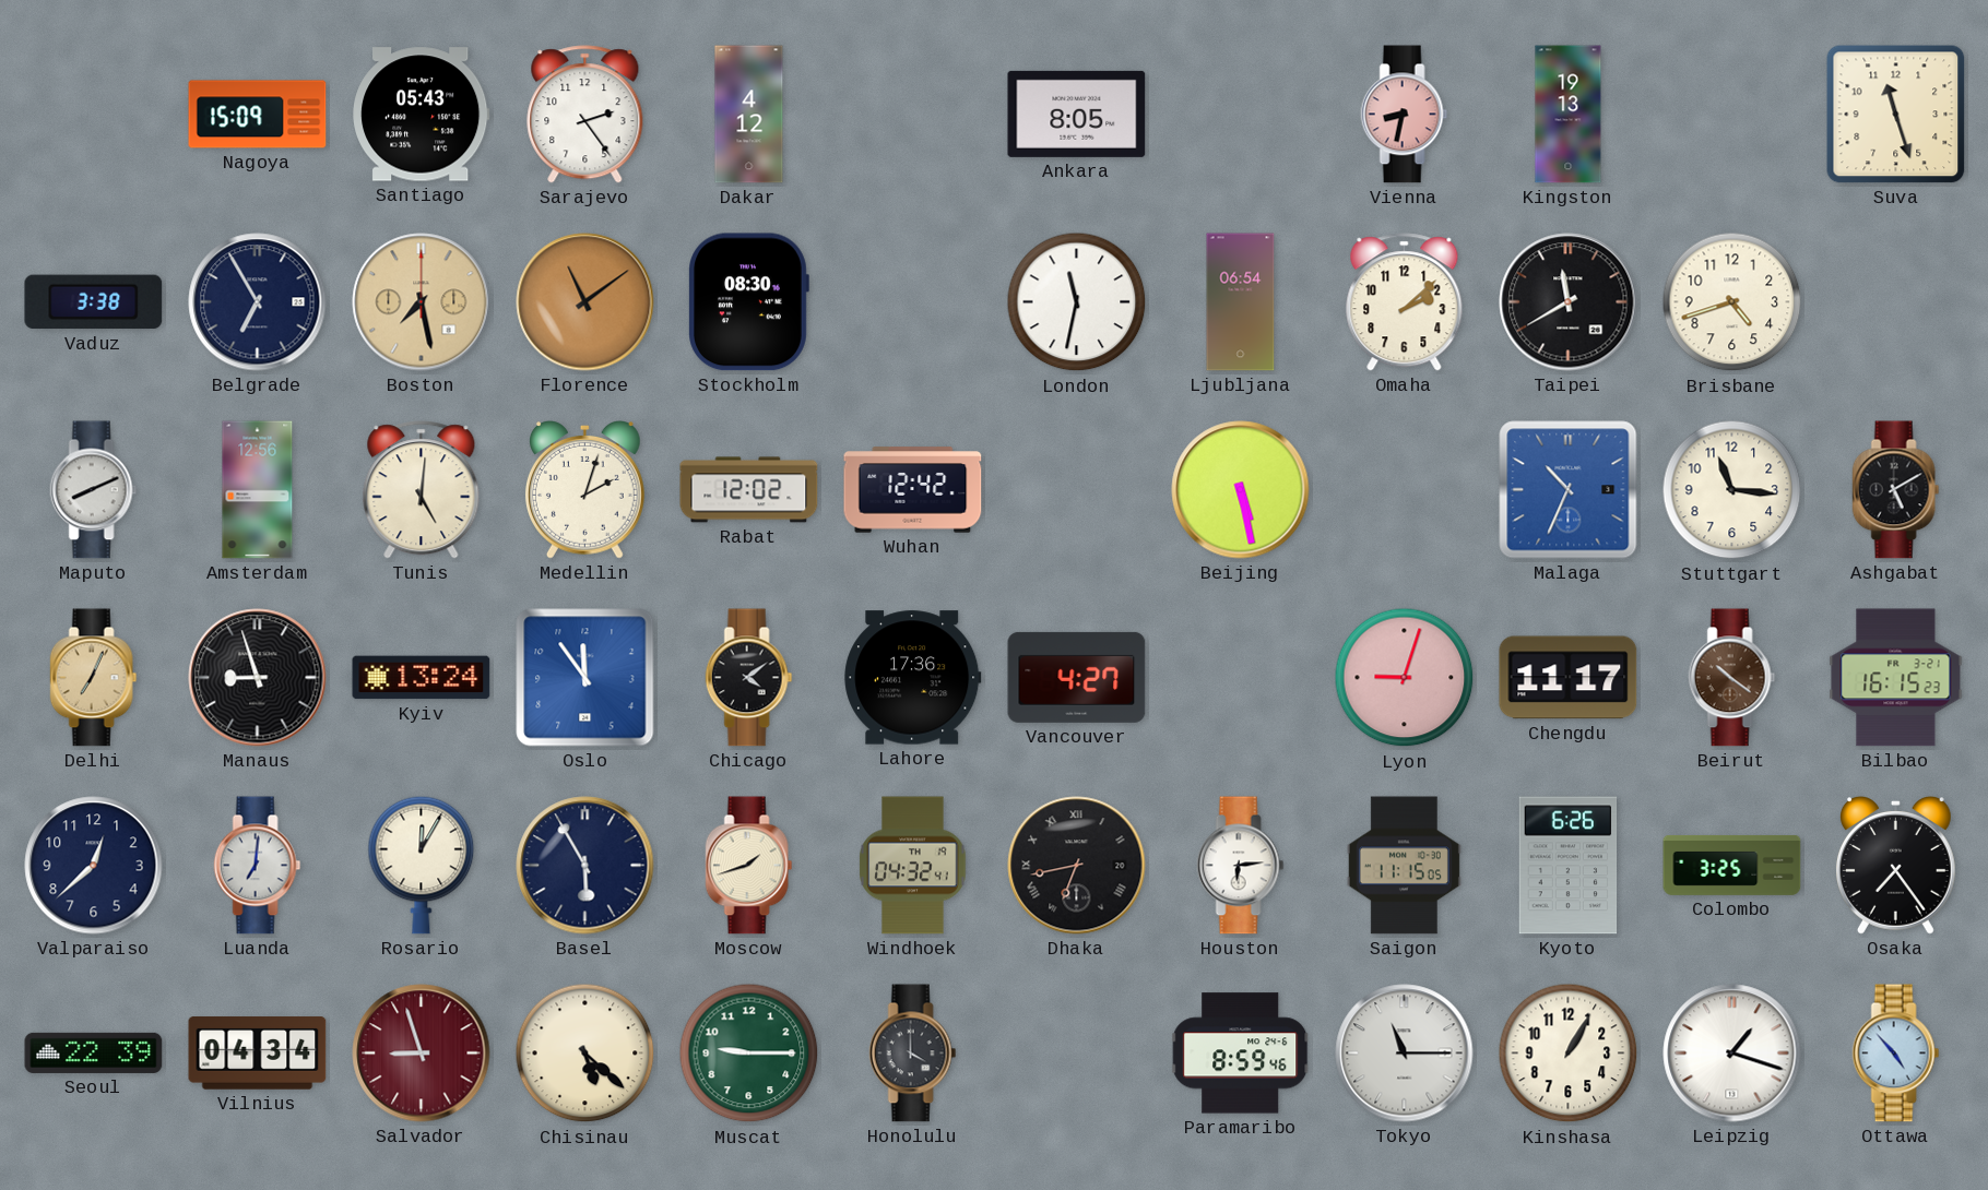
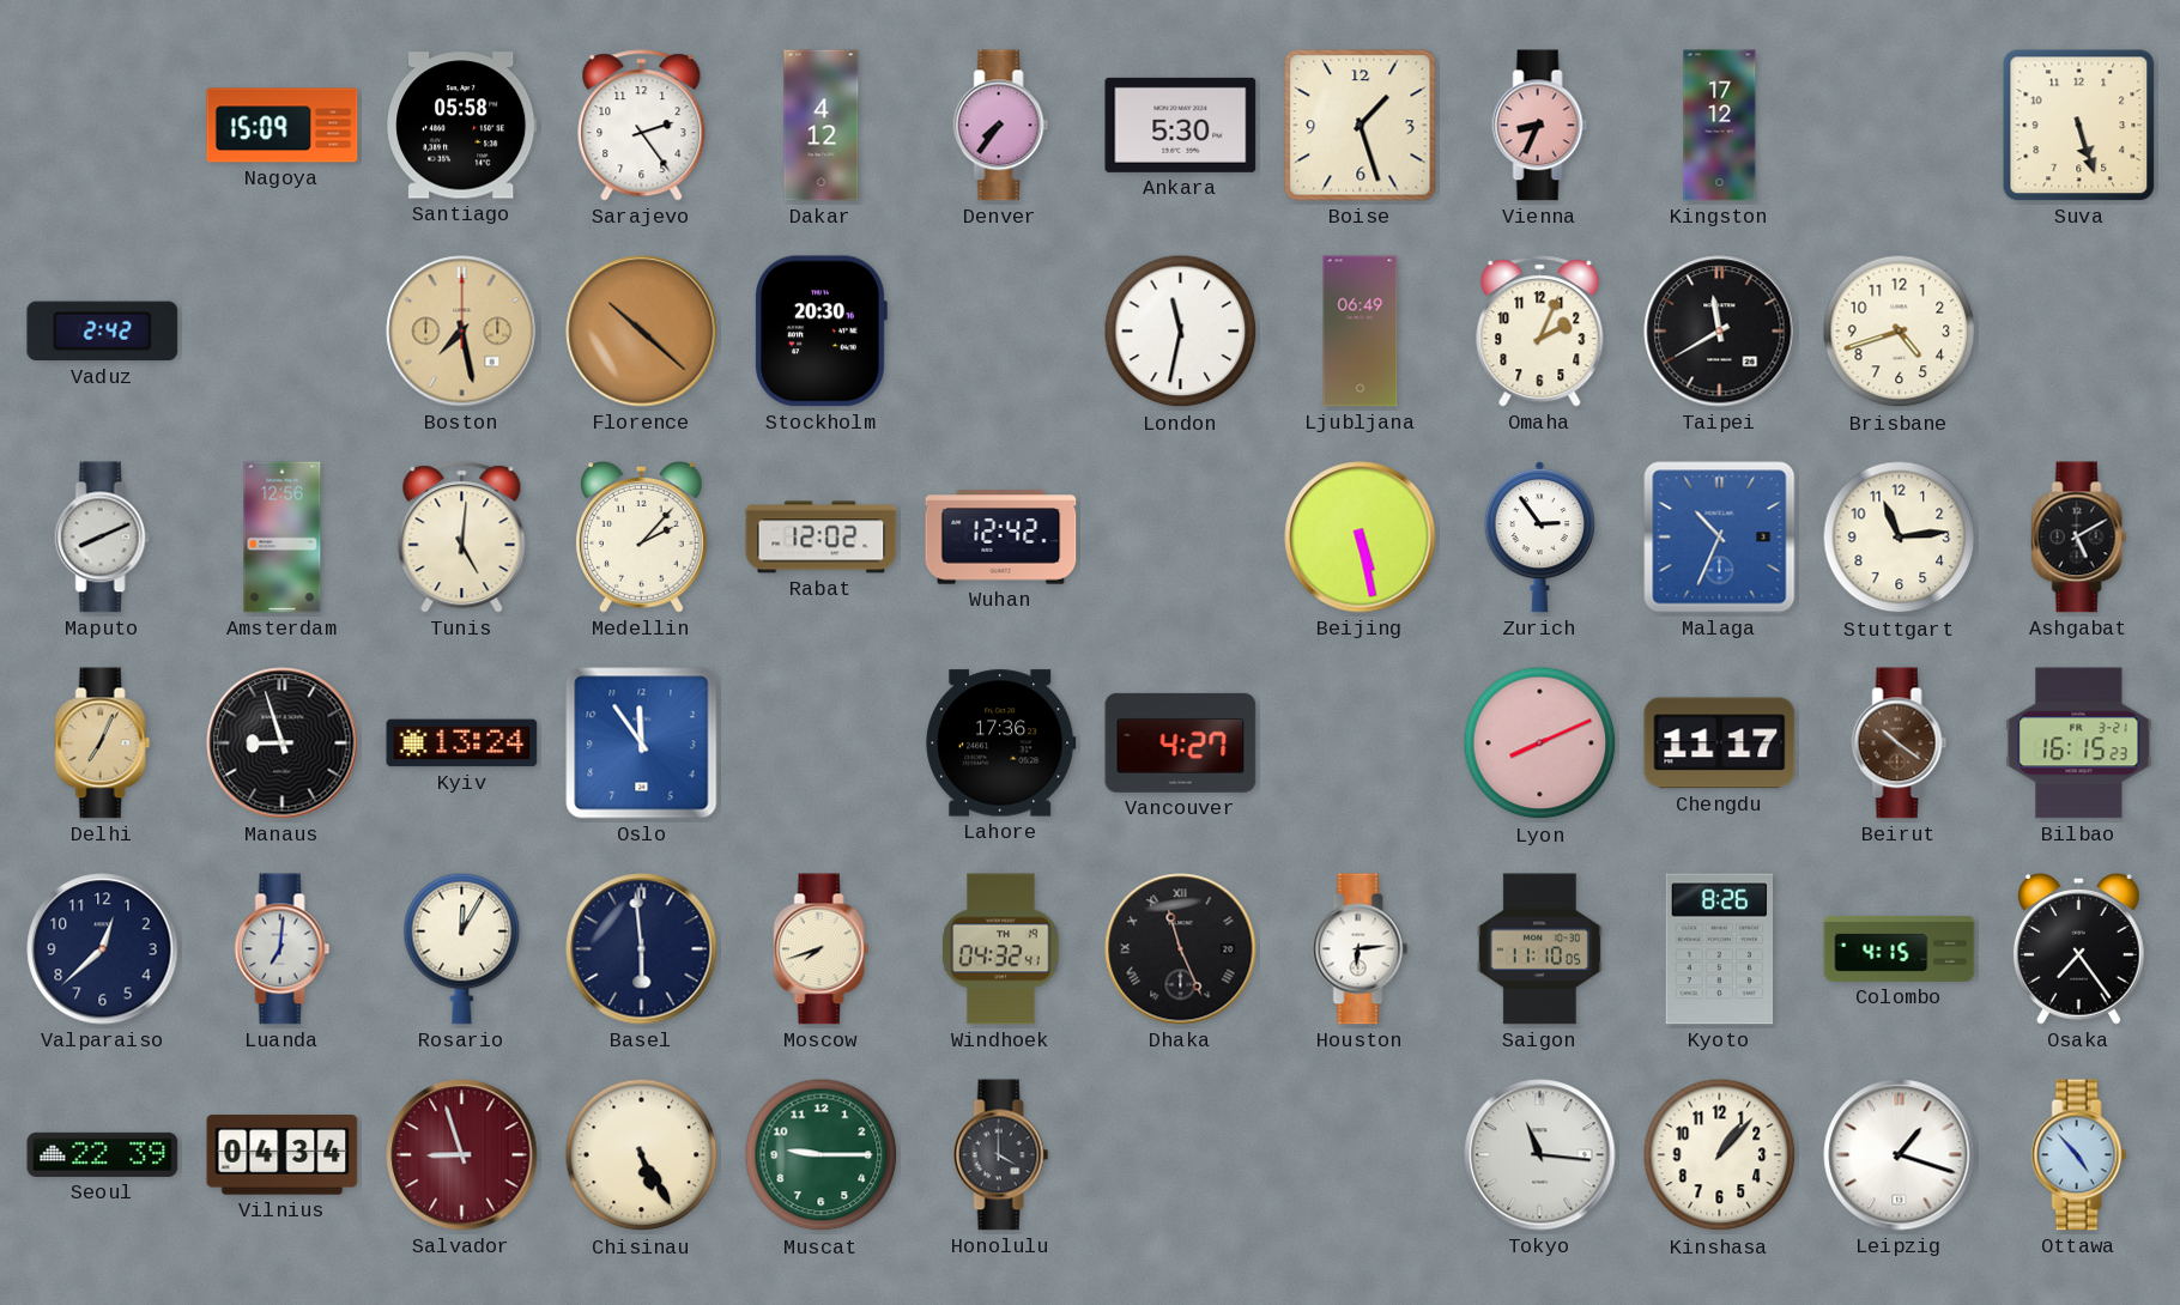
Santiago: 05:43 -> 05:58 (462, 126)
Denver: none -> 7:36 (1001, 126)
Ankara: 8:05 -> 5:30 (1181, 125)
Boise: none -> 1:27 (1361, 126)
Vienna: 8:32 -> 8:34 (1540, 126)
Kingston: 19:13 -> 17:12 (1720, 126)
Suva: 11:27 -> 5:27 (2079, 126)
Vaduz: 3:38 -> 2:42 (103, 332)
Belgrade: 6:55 -> none (258, 302)
Florence: 11:09 -> 10:22 (642, 332)
Stockholm: 08:30 -> 20:30 (820, 332)
Ljubljana: 06:54 -> 06:49 (1361, 332)
Omaha: 2:08 -> 2:04 (1540, 332)
Medellin: 2:03 -> 2:07 (641, 538)
Zurich: none -> 2:54 (1539, 538)
Stuttgart: 11:16 -> 11:14 (1900, 538)
Chicago: 4:09 -> none (749, 678)
Lyon: 9:03 -> 8:11 (1540, 743)
Basel: 5:55 -> 5:59 (642, 949)
Moscow: 1:42 -> 7:42 (822, 949)
Dhaka: 6:43 -> 11:26 (1181, 949)
Saigon: 11:15 -> 11:10 (1539, 949)
Kyoto: 6:26 -> 8:26 (1720, 949)
Colombo: 3:25 -> 4:15 (1900, 948)
Chisinau: 5:22 -> 5:25 (642, 1155)
Paramaribo: 8:59 -> none (1241, 1054)
Tokyo: 11:15 -> 11:16 (1540, 1155)
Kinshasa: 1:05 -> 1:07 (1720, 1155)
